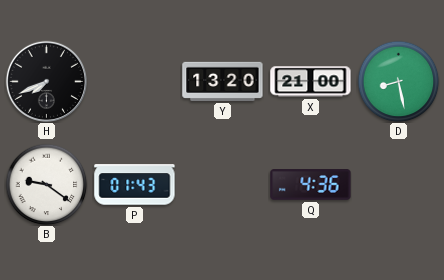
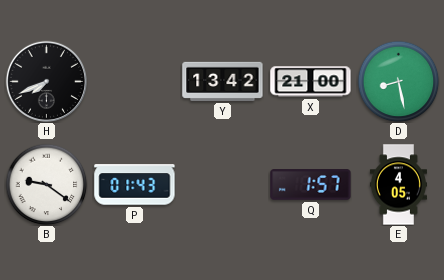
Y: 13:20 -> 13:42 (223, 81)
Q: 4:36 -> 1:57 (311, 185)
E: none -> 4:05 (398, 185)
